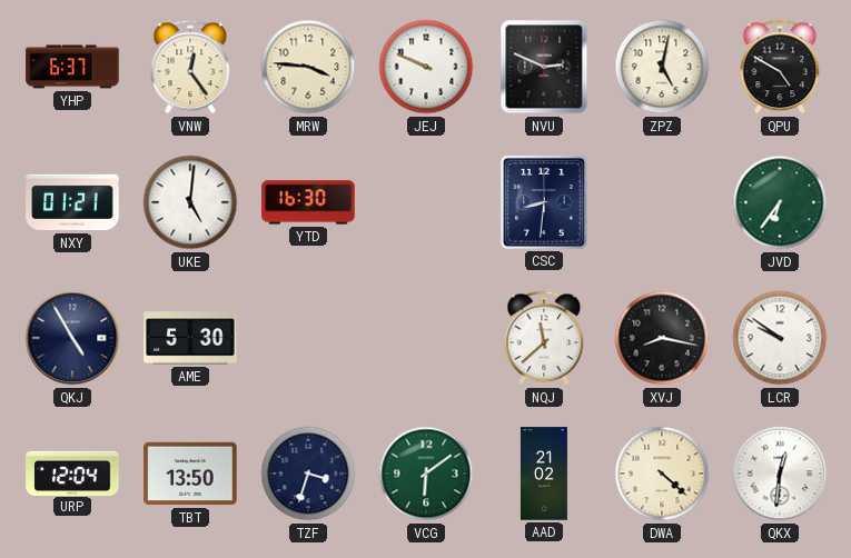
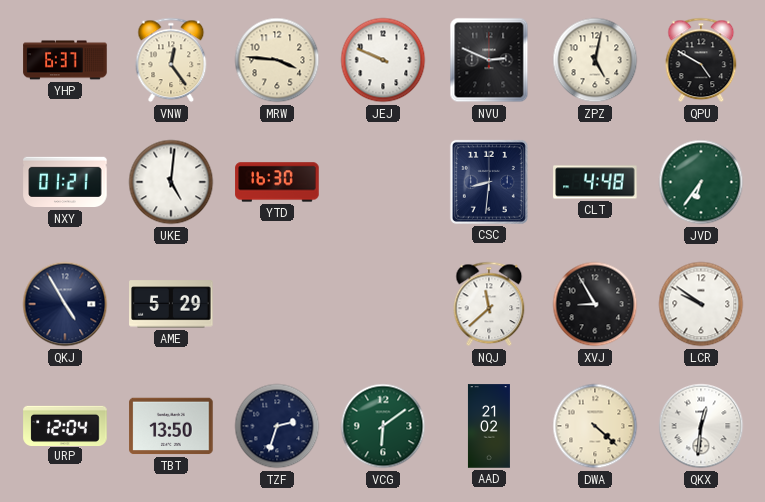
CLT: none -> 4:48 (595, 182)
AME: 5:30 -> 5:29 (171, 304)
XVJ: 8:17 -> 8:55 (595, 304)
TZF: 3:33 -> 2:33 (277, 426)
